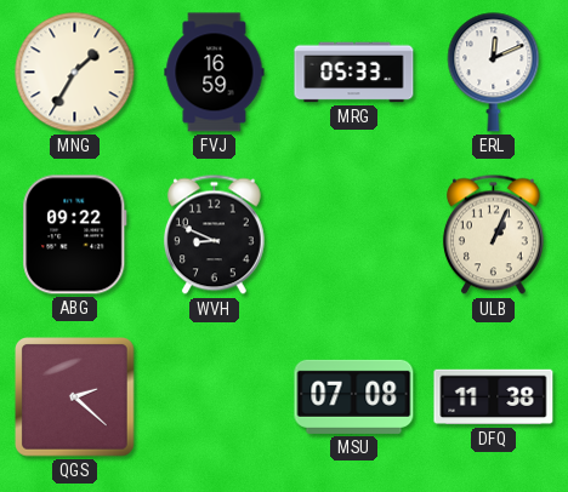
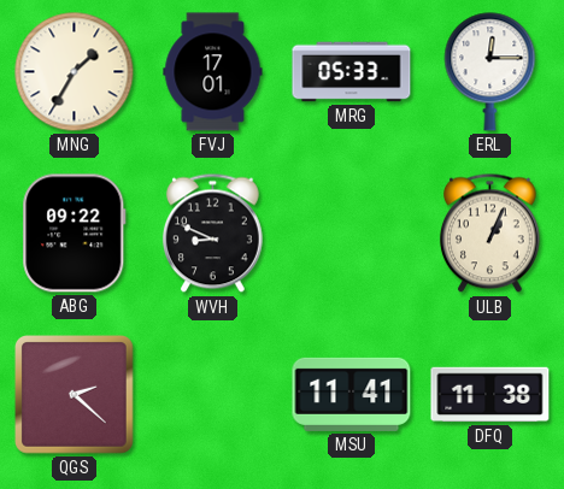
FVJ: 16:59 -> 17:01 (213, 72)
ERL: 12:11 -> 12:15 (490, 72)
MSU: 07:08 -> 11:41 (352, 394)
